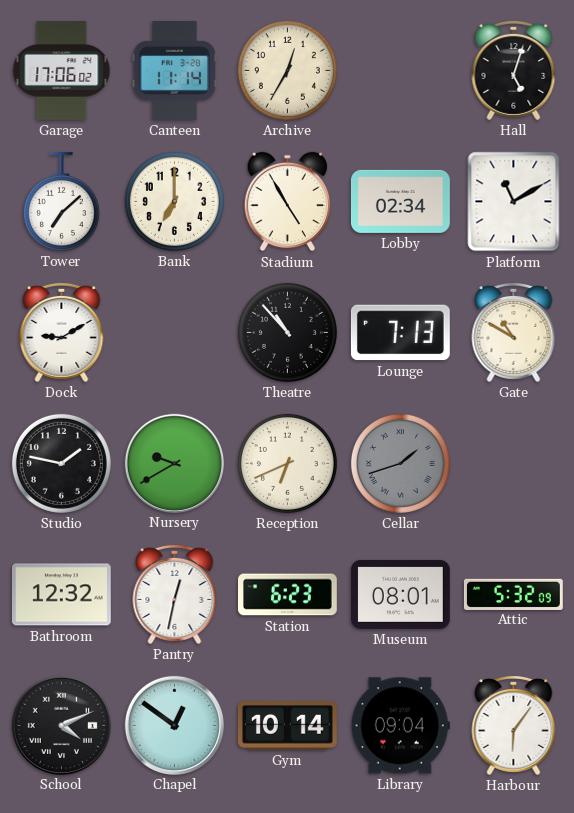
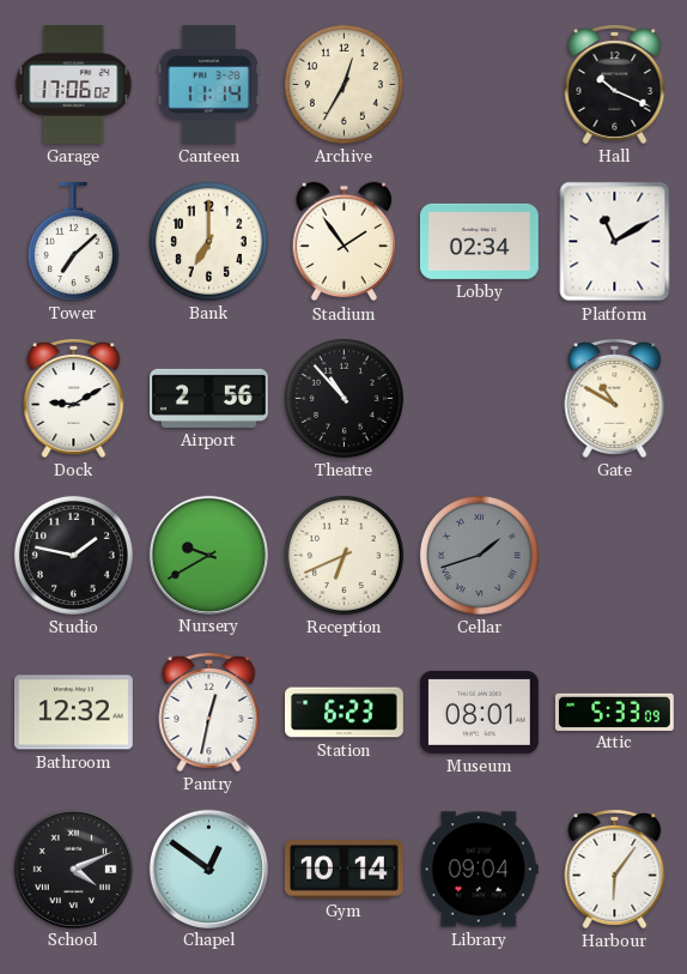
Hall: 5:03 -> 10:19 (615, 84)
Stadium: 4:55 -> 1:54 (345, 242)
Airport: none -> 2:56 (209, 398)
Lounge: 7:13 -> none (400, 333)
Attic: 5:32 -> 5:33 (614, 712)
